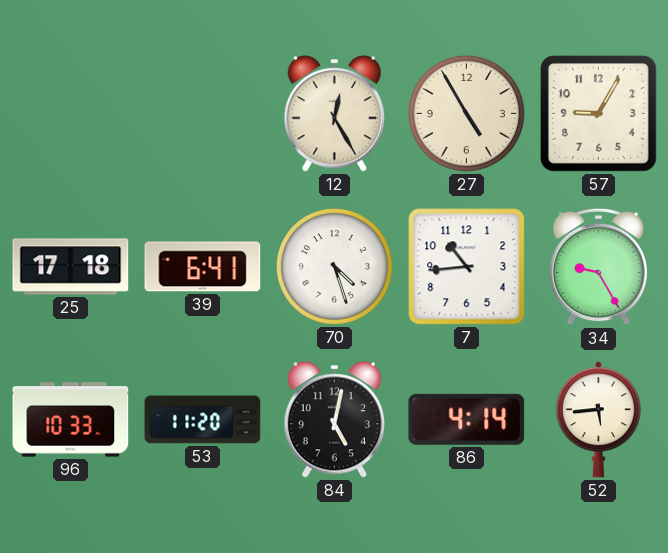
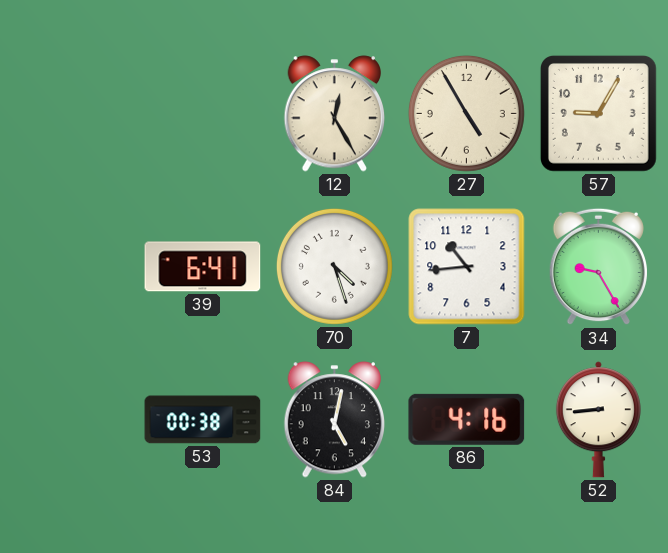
25: 17:18 -> none (71, 267)
96: 10:33 -> none (71, 420)
53: 11:20 -> 00:38 (203, 420)
86: 4:14 -> 4:16 (467, 419)
52: 5:44 -> 8:44 (598, 420)
